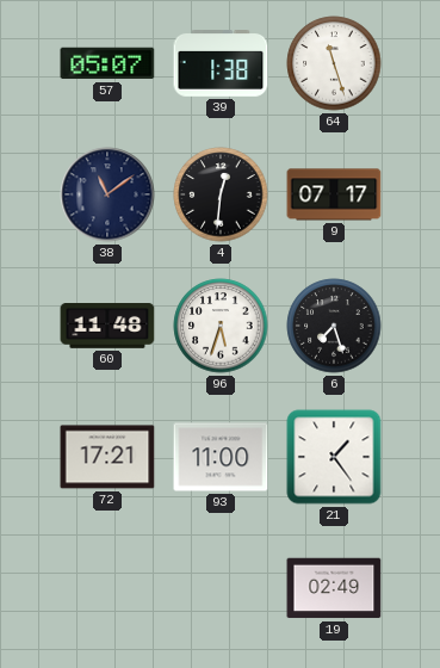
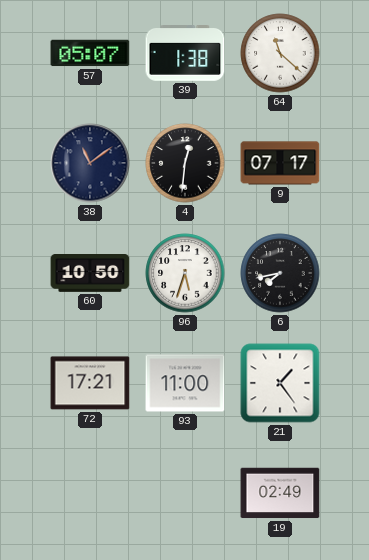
64: 11:27 -> 11:22 (280, 53)
60: 11:48 -> 10:50 (90, 274)
6: 7:27 -> 7:43 (280, 273)
